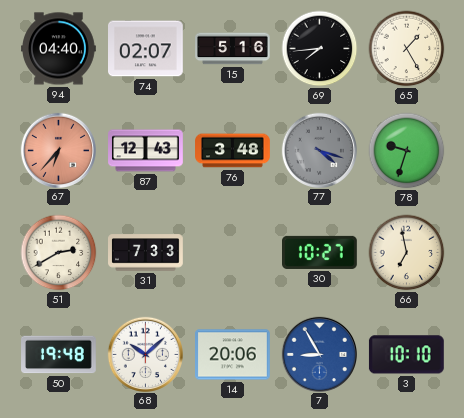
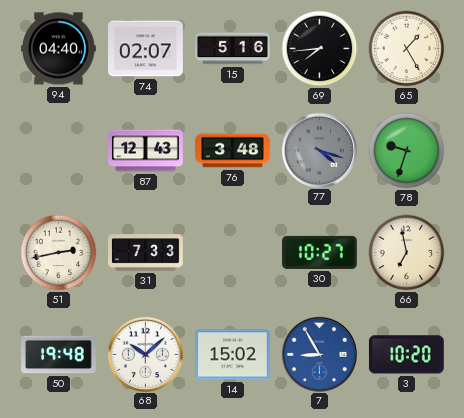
67: 6:37 -> none (58, 150)
51: 2:40 -> 2:43 (59, 253)
14: 20:06 -> 15:02 (233, 355)
3: 10:10 -> 10:20 (406, 355)
